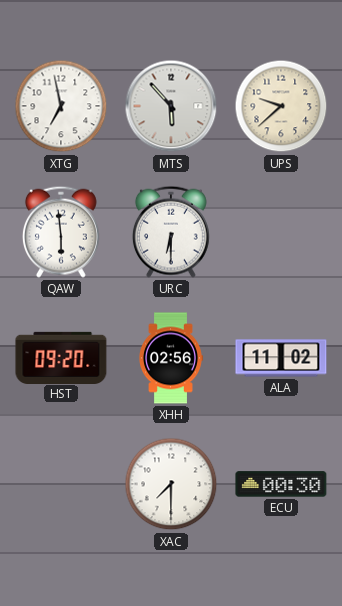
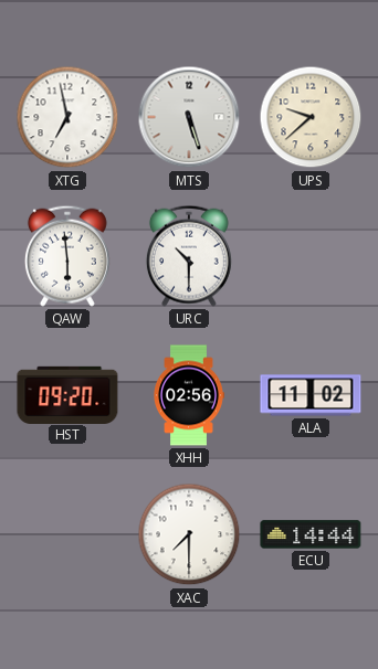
MTS: 5:53 -> 5:27 (189, 117)
URC: 6:30 -> 10:30 (189, 256)
ECU: 00:30 -> 14:44 (311, 534)
